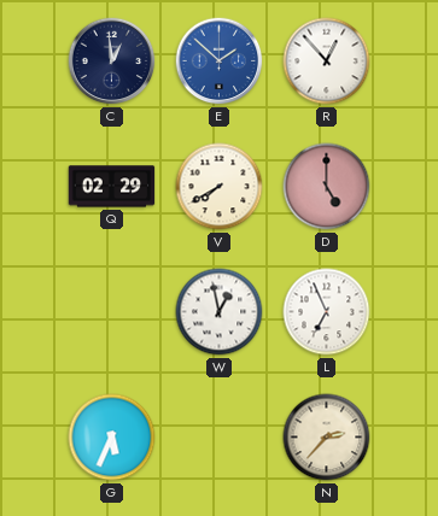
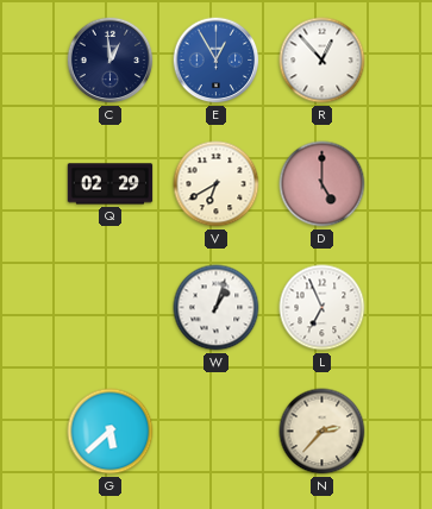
E: 1:52 -> 12:55 (217, 61)
V: 7:40 -> 6:40 (217, 184)
W: 12:58 -> 1:03 (217, 308)
G: 5:34 -> 5:38 (111, 432)
